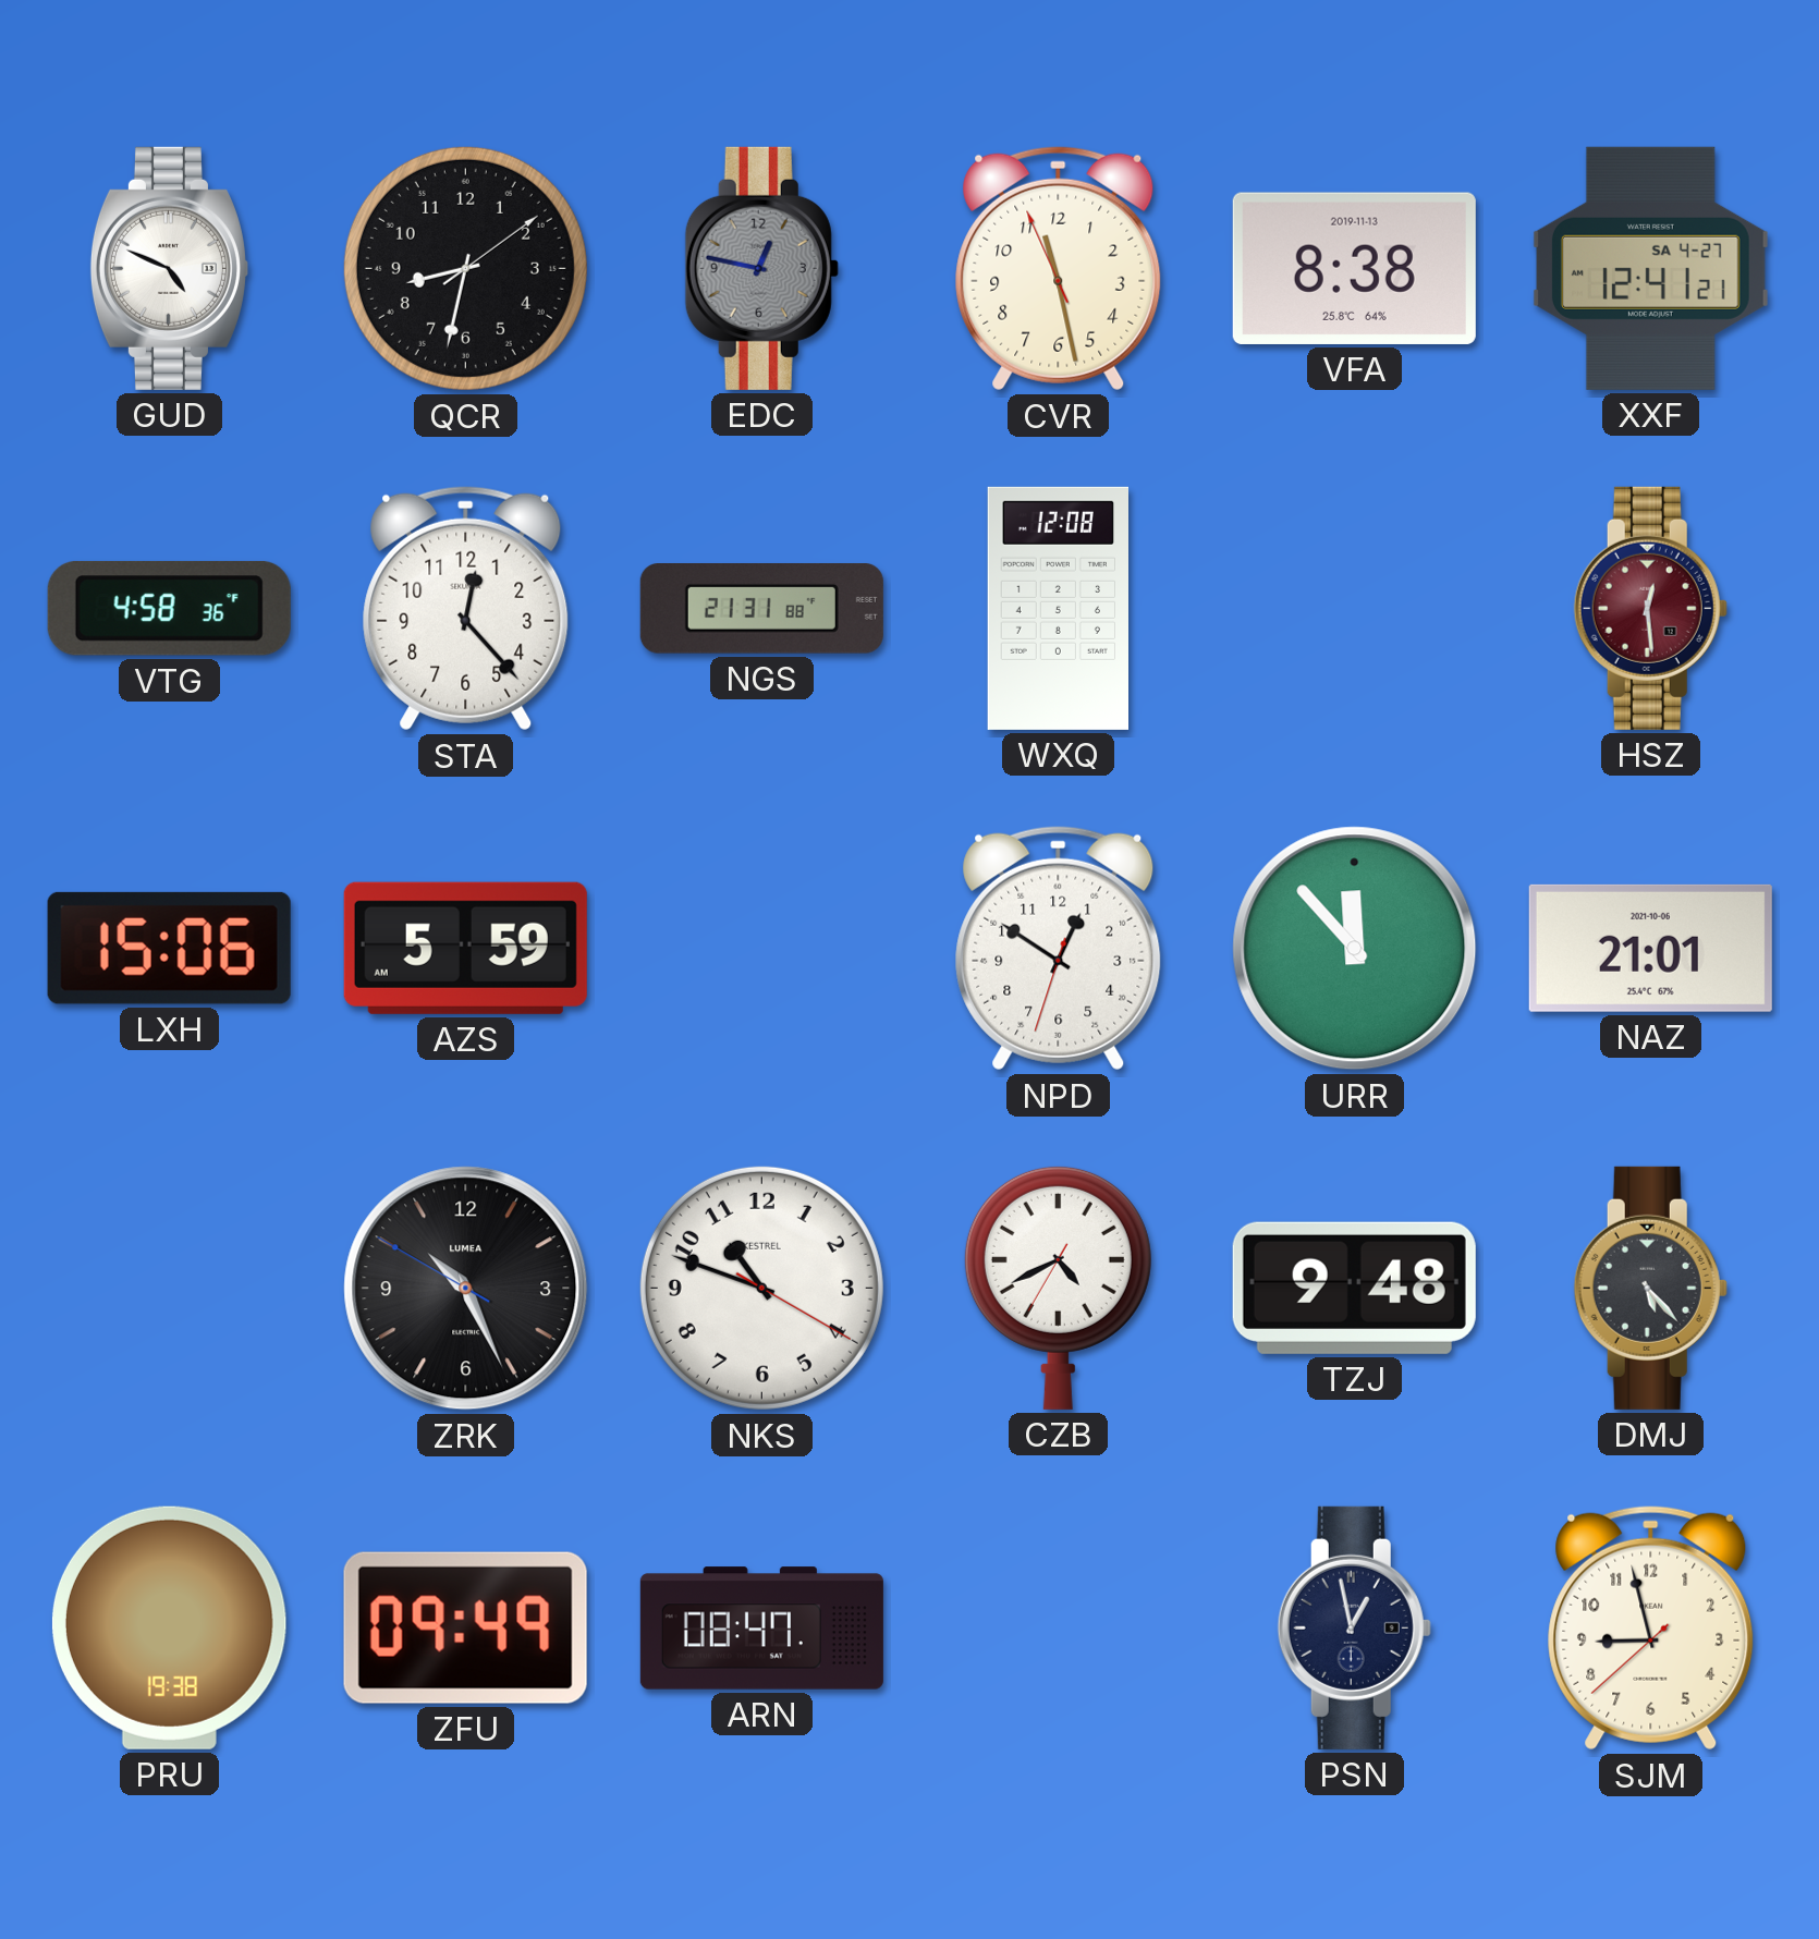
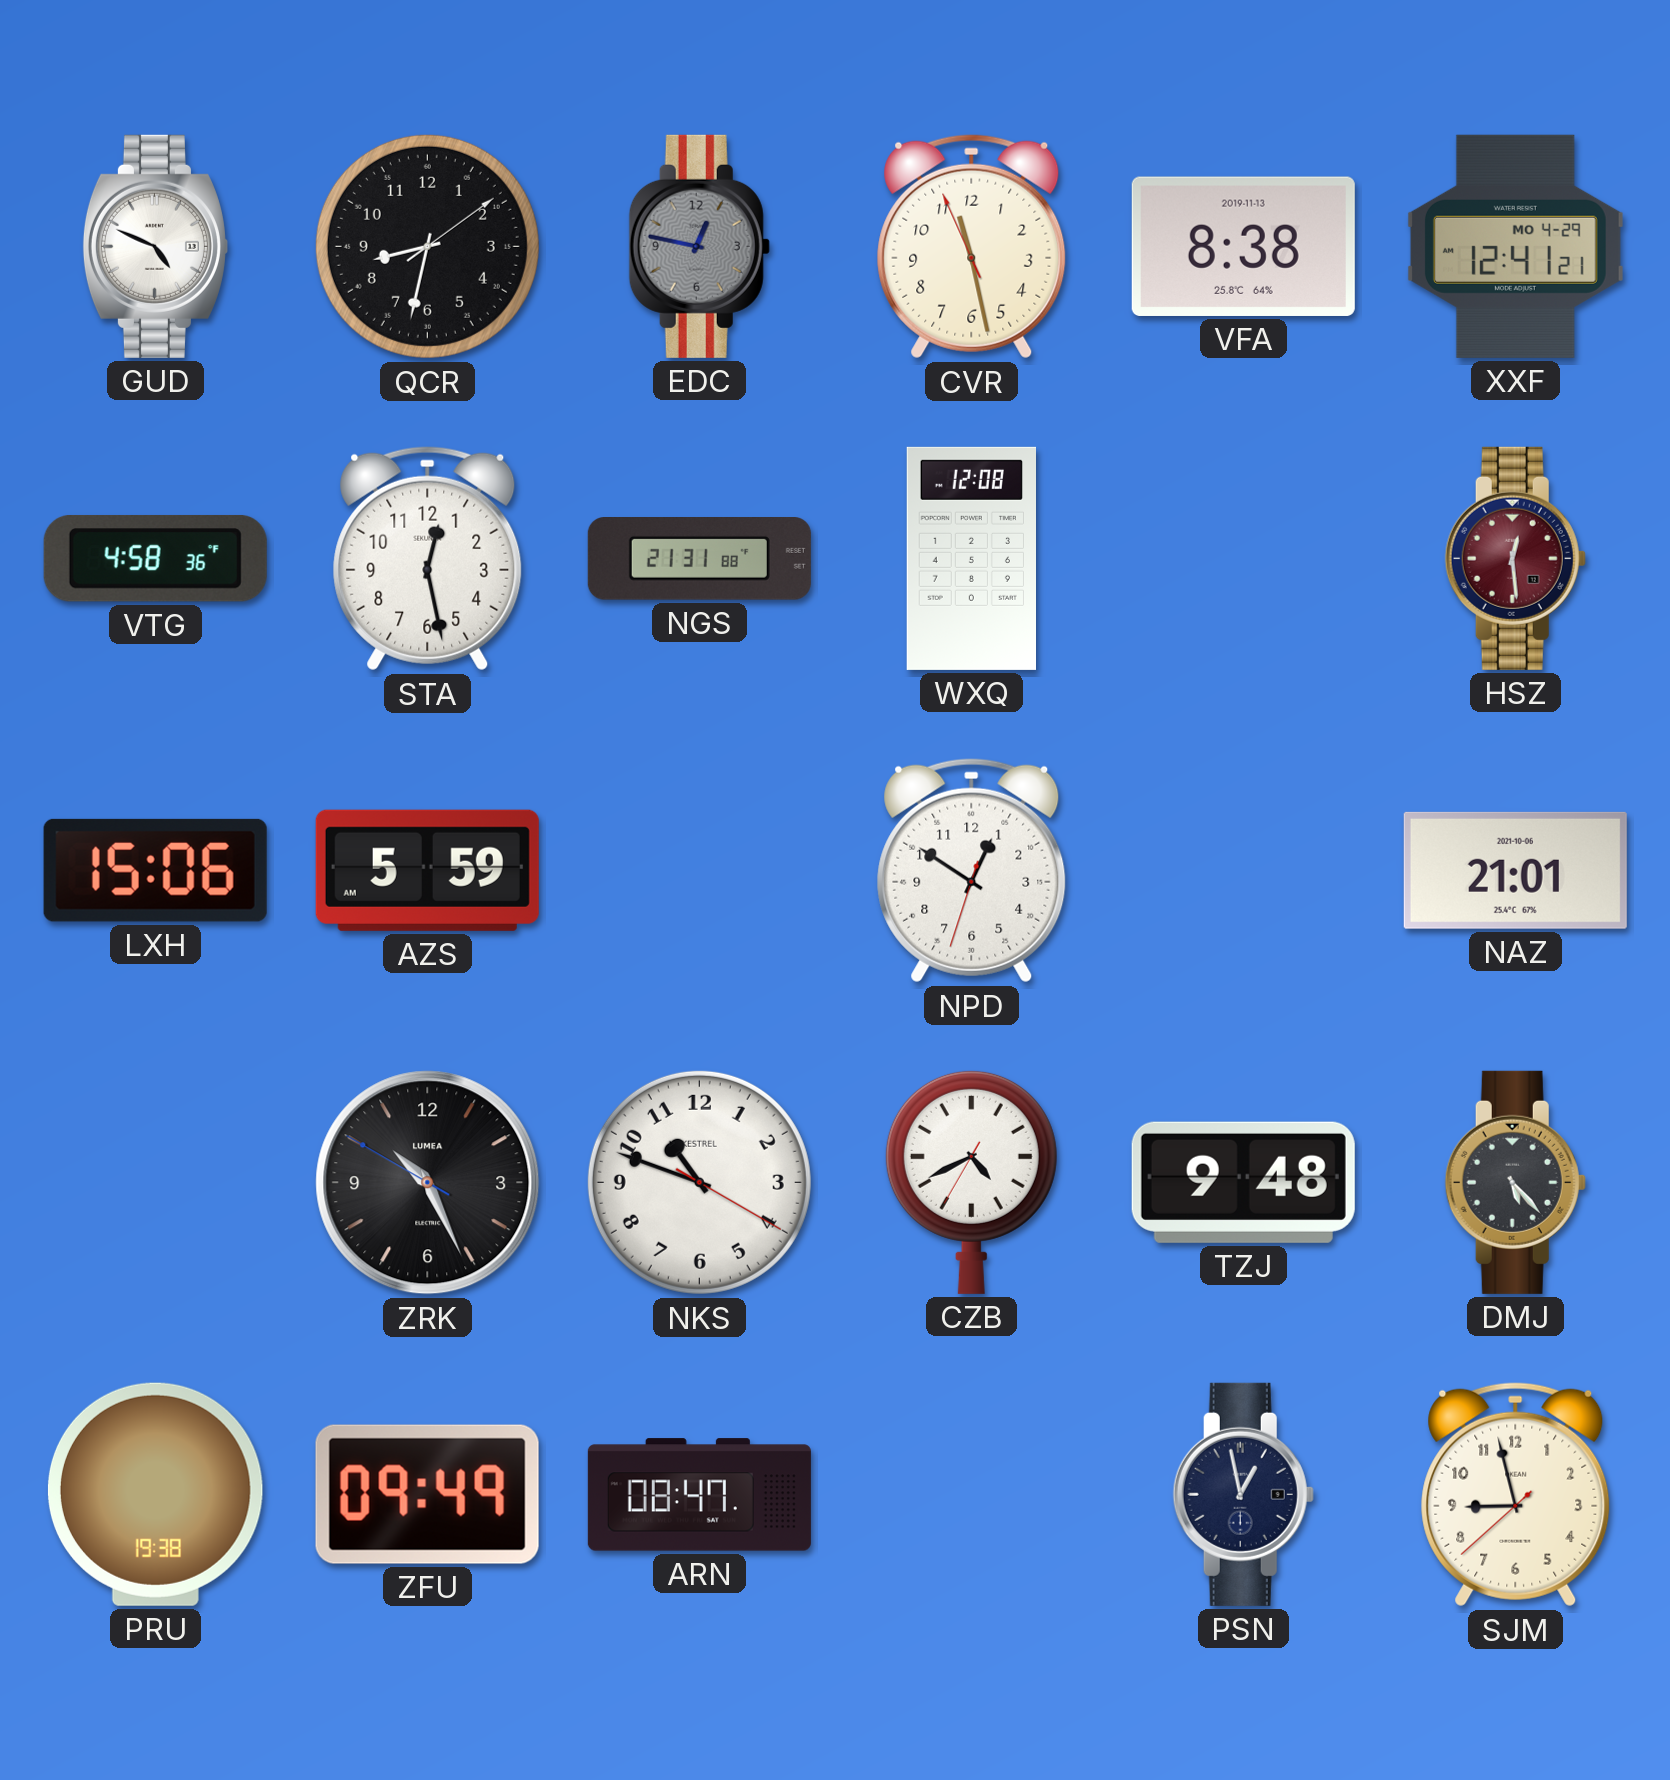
XXF date: SA 4-27 -> MO 4-29 (1515, 246)
STA: 12:23 -> 12:28 (428, 559)
URR: 11:53 -> none (1355, 949)
